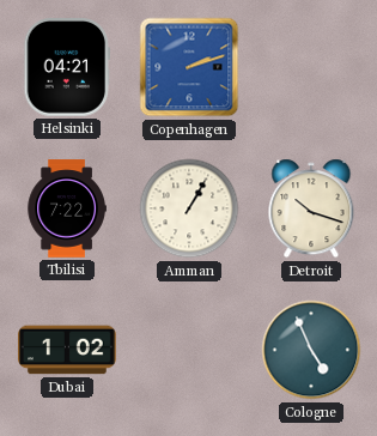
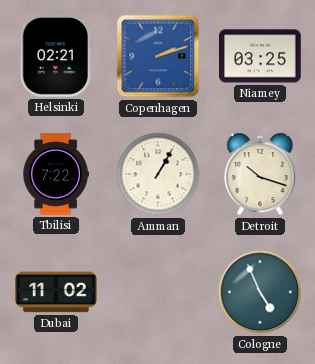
Helsinki: 04:21 -> 02:21 (56, 57)
Niamey: none -> 03:25 (260, 56)
Dubai: 1:02 -> 11:02 (57, 292)
